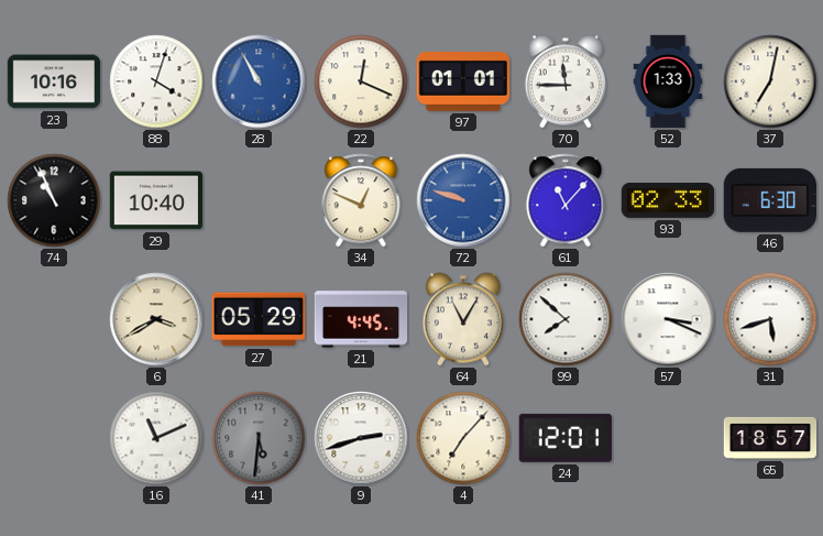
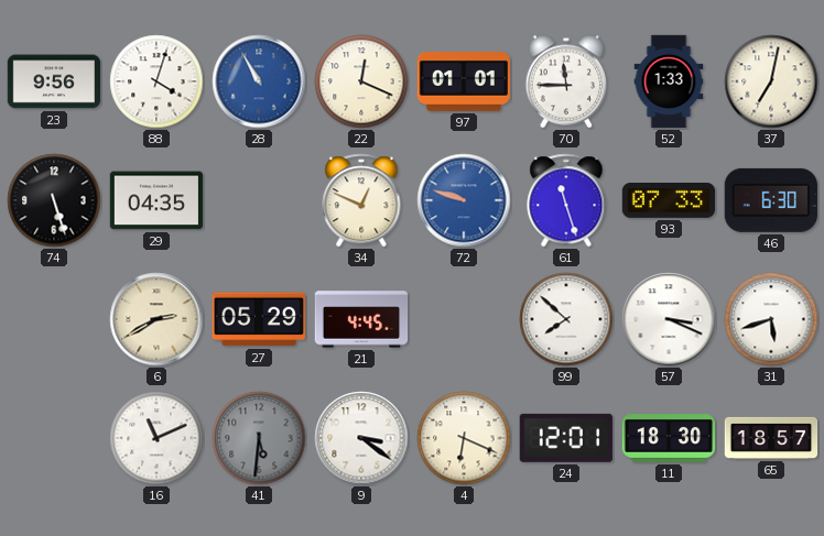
23: 10:16 -> 9:56 (54, 81)
74: 10:56 -> 5:27 (54, 200)
29: 10:40 -> 04:35 (156, 200)
61: 11:07 -> 11:27 (566, 200)
93: 02:33 -> 07:33 (669, 201)
6: 3:40 -> 2:40 (156, 319)
64: 11:05 -> none (462, 319)
9: 2:42 -> 3:21 (361, 438)
4: 7:07 -> 6:19 (464, 438)
11: none -> 18:30 (669, 439)
